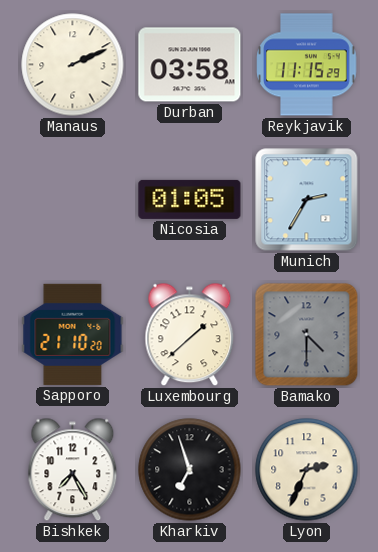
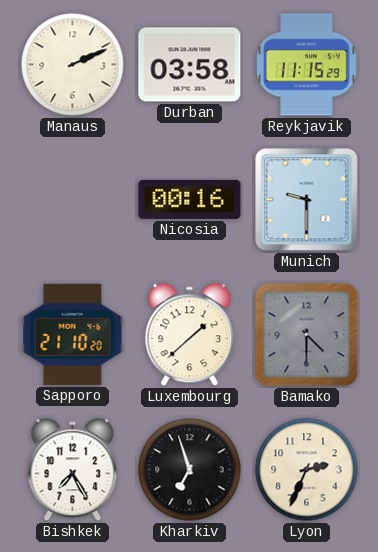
Nicosia: 01:05 -> 00:16 (190, 199)
Munich: 2:35 -> 9:30 (307, 200)
